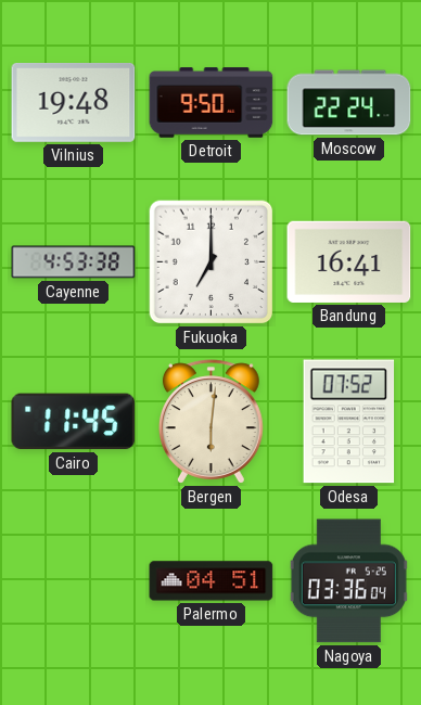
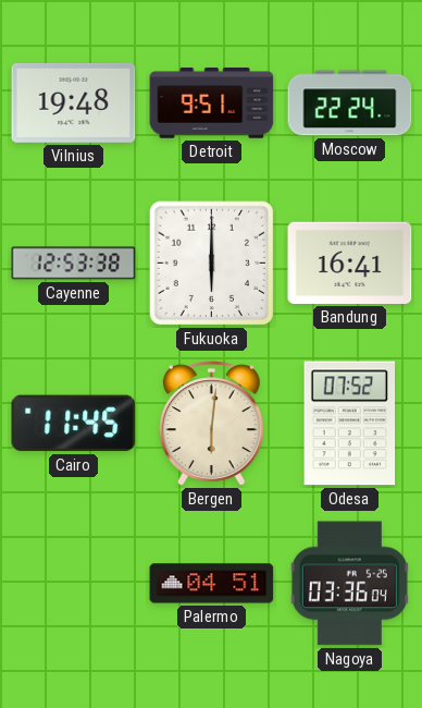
Detroit: 9:50 -> 9:51 (212, 103)
Cayenne: 4:53 -> 12:53 (74, 264)
Fukuoka: 7:00 -> 6:00 (212, 264)
